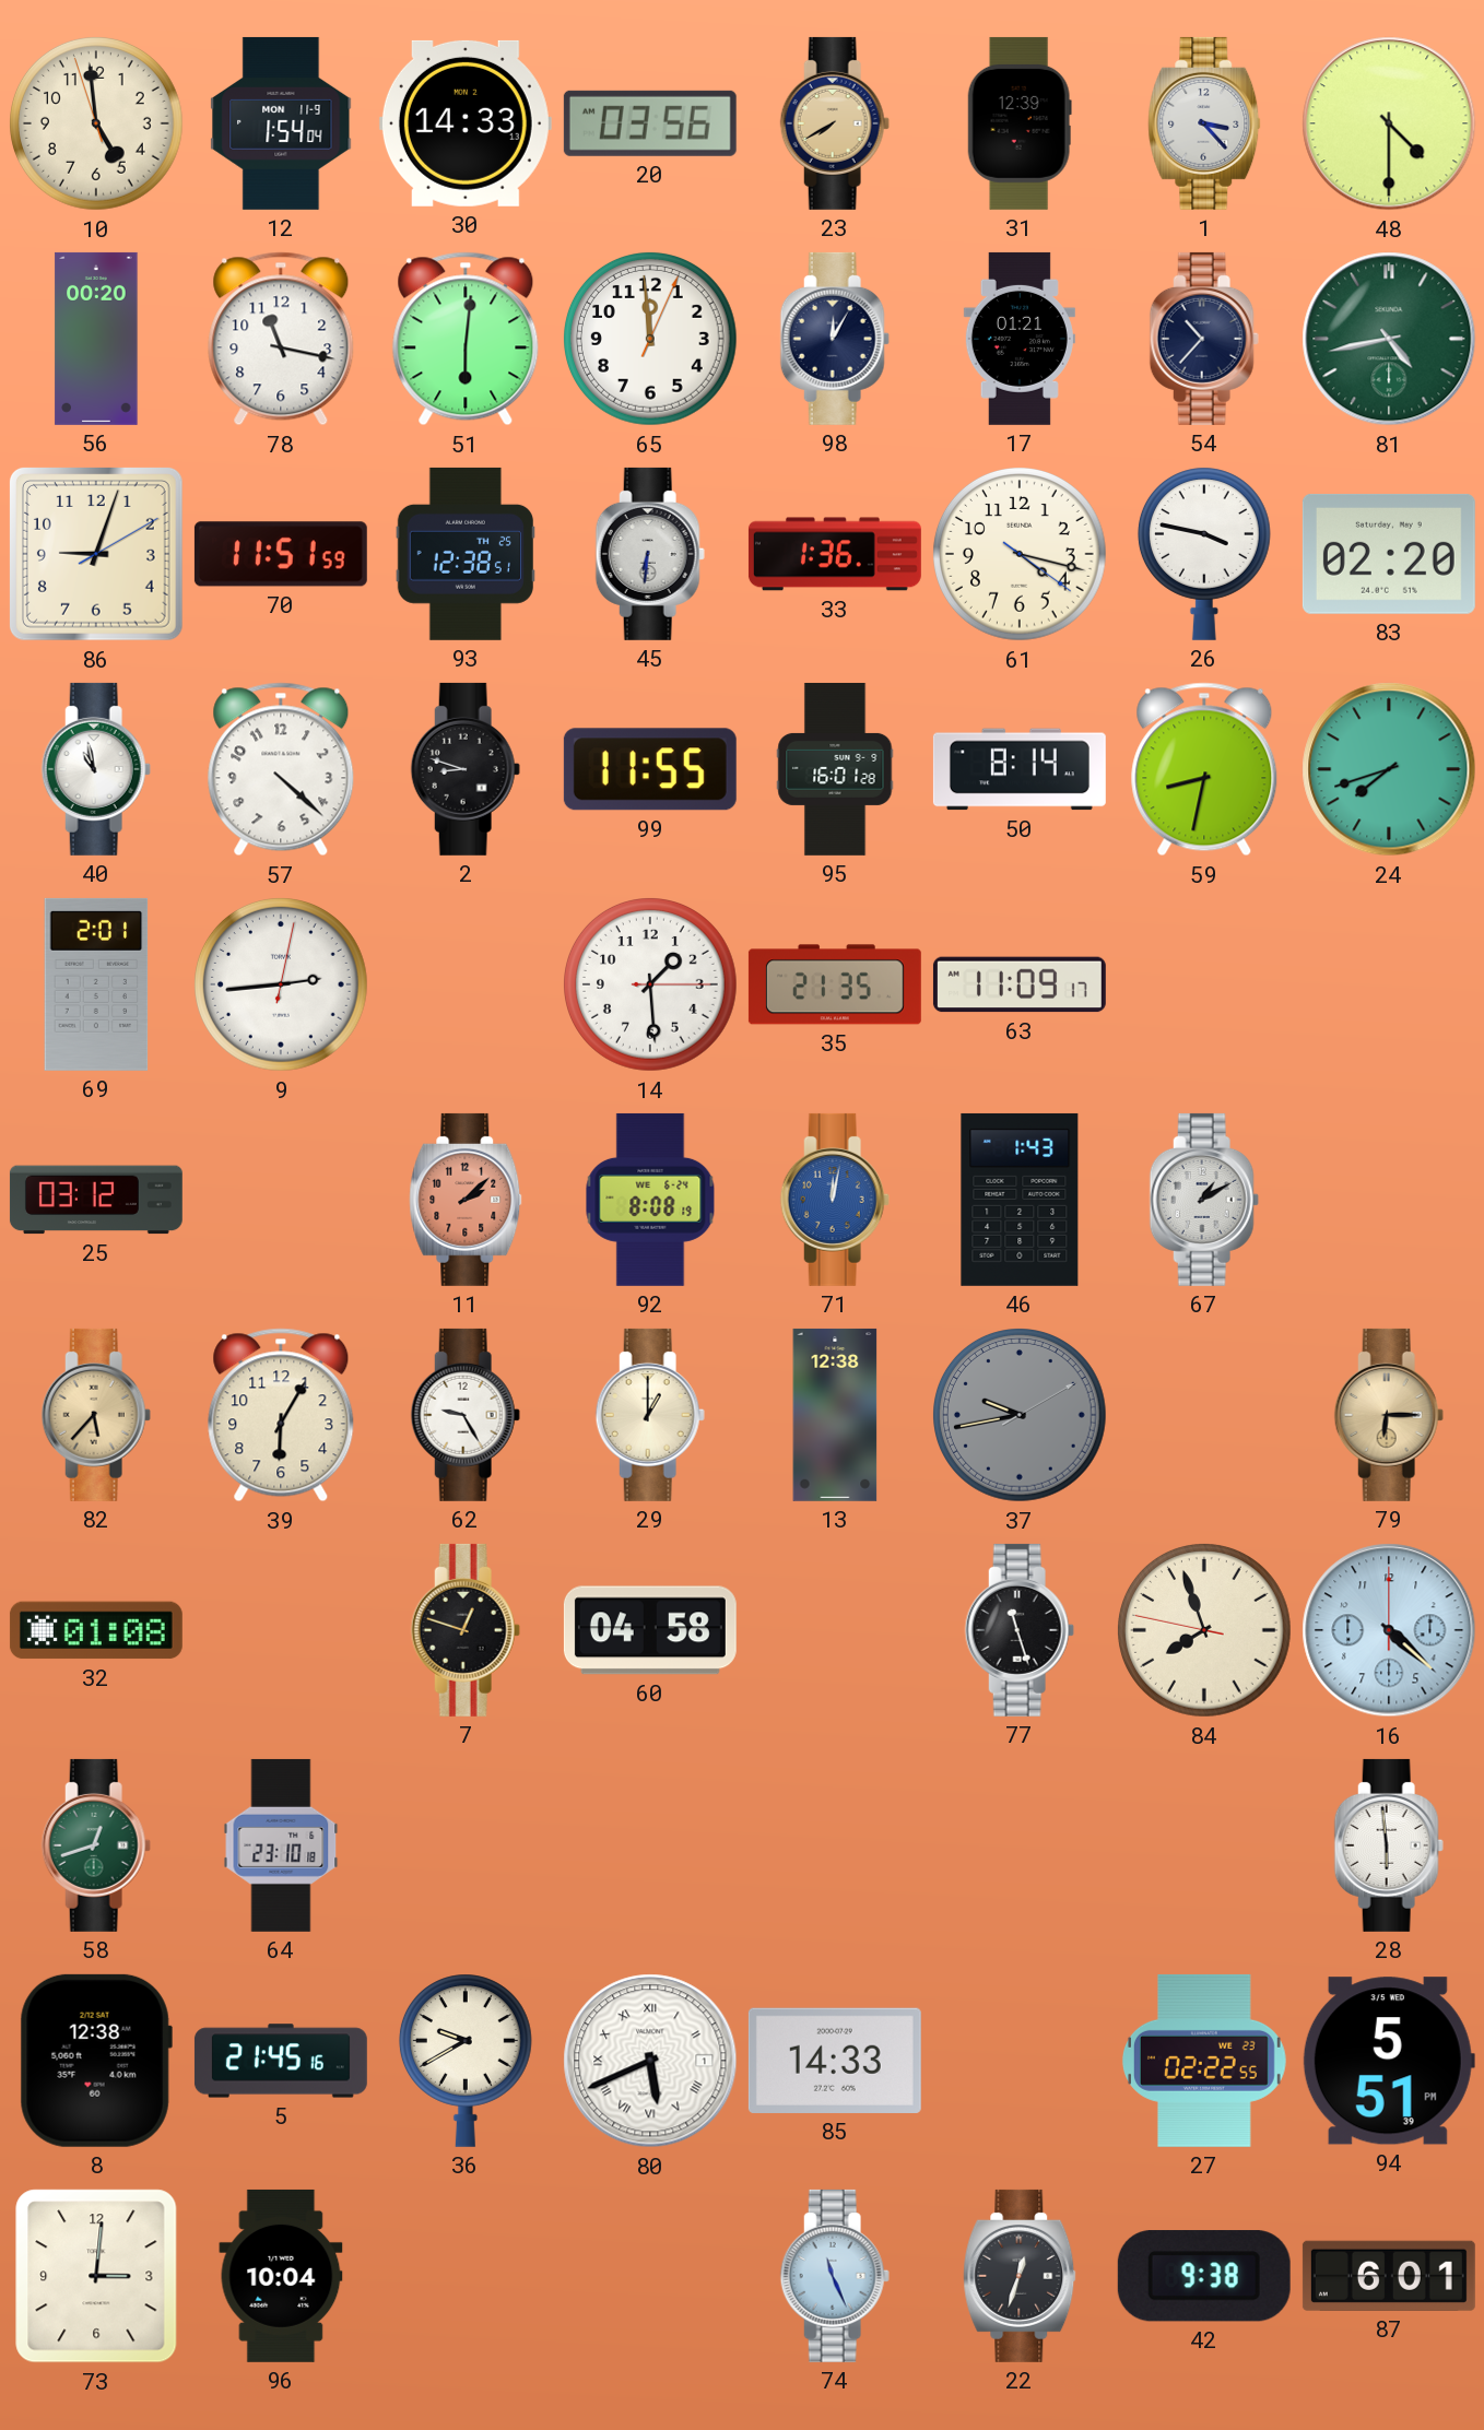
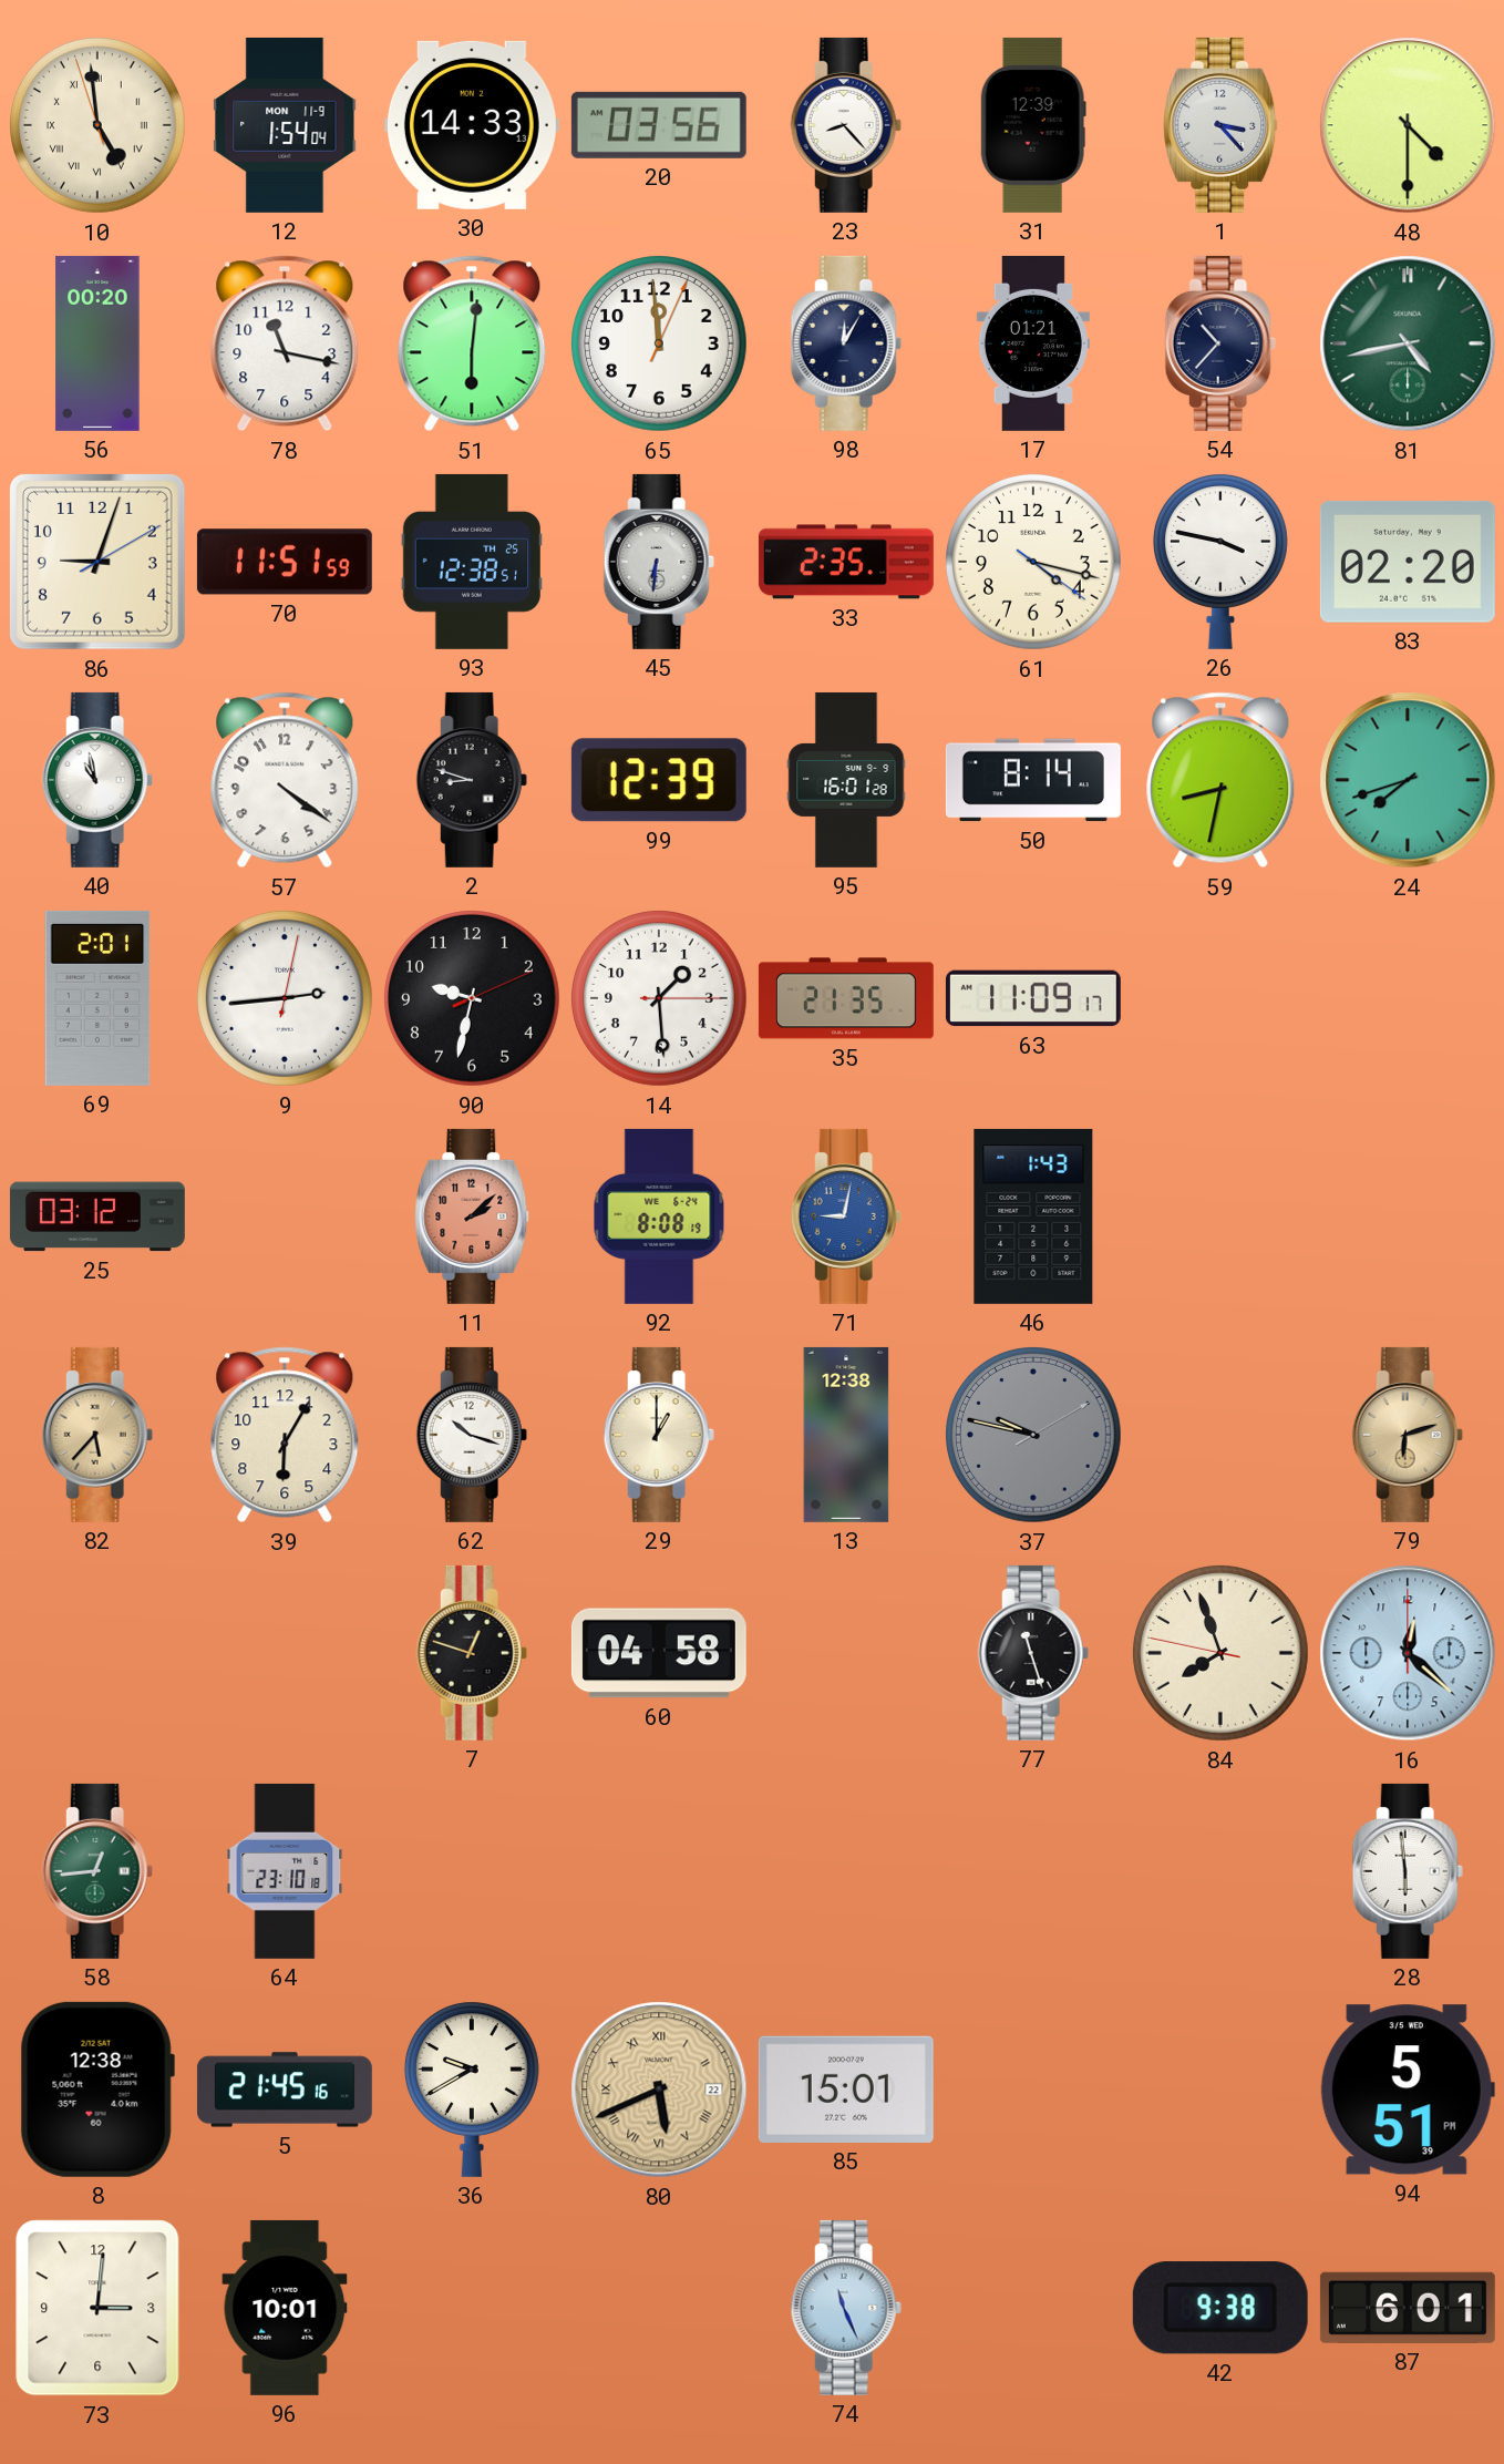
10 numerals: Arabic -> Roman (99, 126)
23: 7:40 -> 8:23 (846, 125)
23 dial: champagne -> white (846, 125)
33: 1:36 -> 2:35 (846, 562)
57: 4:22 -> 4:21 (285, 780)
99: 11:55 -> 12:39 (659, 780)
90: none -> 9:32 (473, 999)
71: 12:02 -> 9:02 (846, 1216)
67: 1:10 -> none (1204, 1200)
62: 9:25 -> 10:18 (472, 1435)
37: 9:43 -> 9:47 (1034, 1436)
79: 6:15 -> 6:12 (1408, 1435)
32: 01:08 -> none (96, 1630)
16: 4:22 -> 12:22 (1408, 1653)
58: 12:42 -> 12:44 (97, 1871)
80 date: 1 -> 22 (659, 2090)
80 dial: white -> champagne (659, 2090)
85: 14:33 -> 15:01 (846, 2090)
27: 02:22 -> none (1204, 2061)
96: 10:04 -> 10:01 (285, 2308)
22: 12:33 -> none (1020, 2276)
